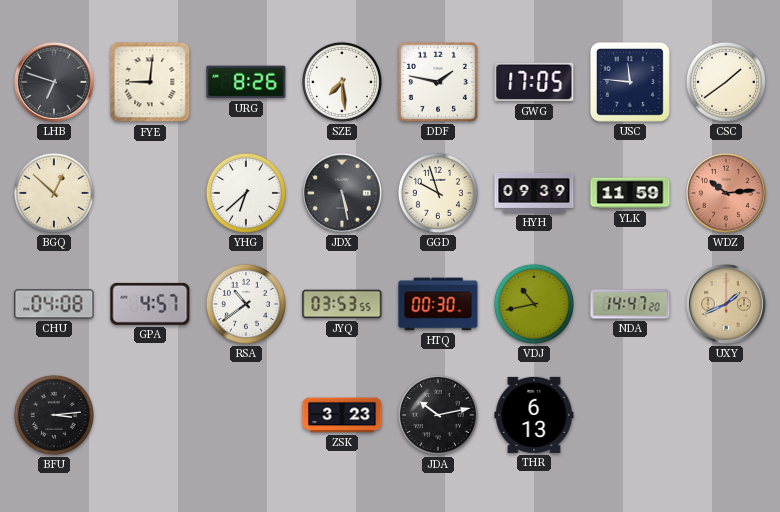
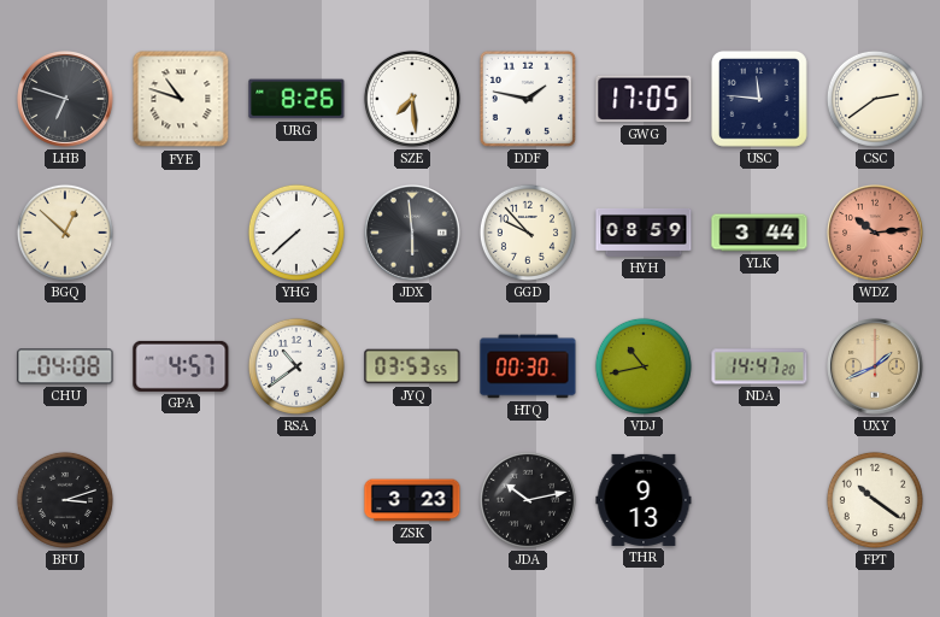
FYE: 9:01 -> 10:48 (181, 99)
CSC: 1:39 -> 2:39 (875, 99)
YHG: 6:38 -> 7:38 (296, 233)
JDX: 5:28 -> 5:59 (413, 234)
GGD: 9:57 -> 9:53 (528, 233)
HYH: 09:39 -> 08:59 (644, 233)
YLK: 11:59 -> 3:44 (759, 233)
BFU: 3:14 -> 3:12 (65, 500)
THR: 6:13 -> 9:13 (644, 500)
FPT: none -> 10:21 (875, 500)
